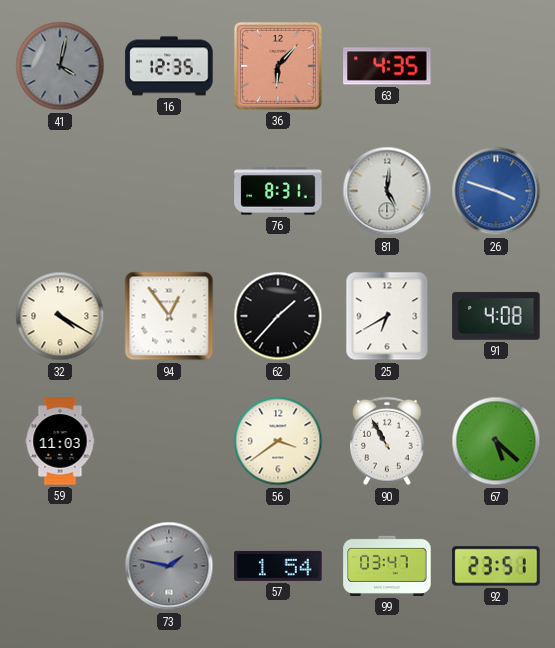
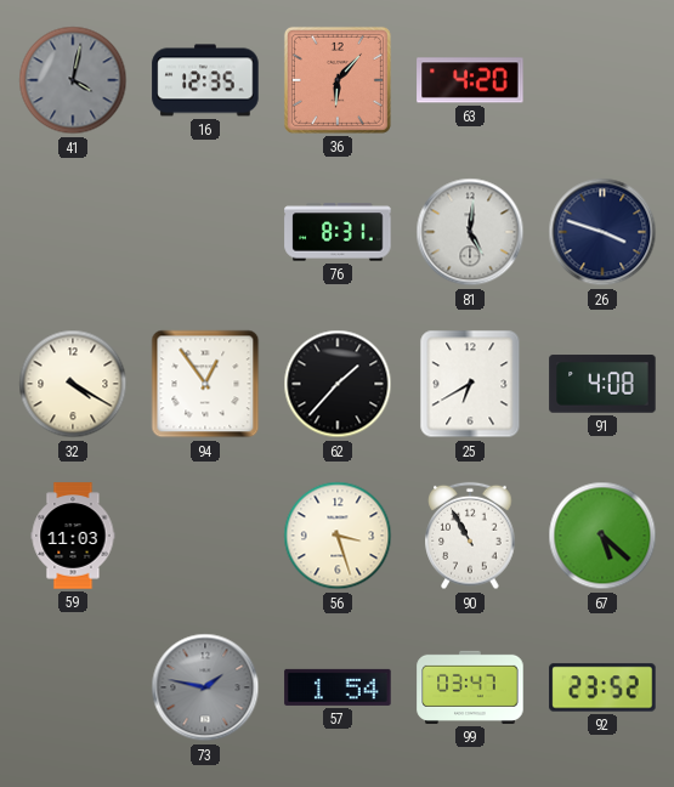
63: 4:35 -> 4:20 (470, 80)
26 dial: blue -> navy (602, 232)
56: 3:39 -> 3:27 (338, 536)
92: 23:51 -> 23:52 (602, 687)
